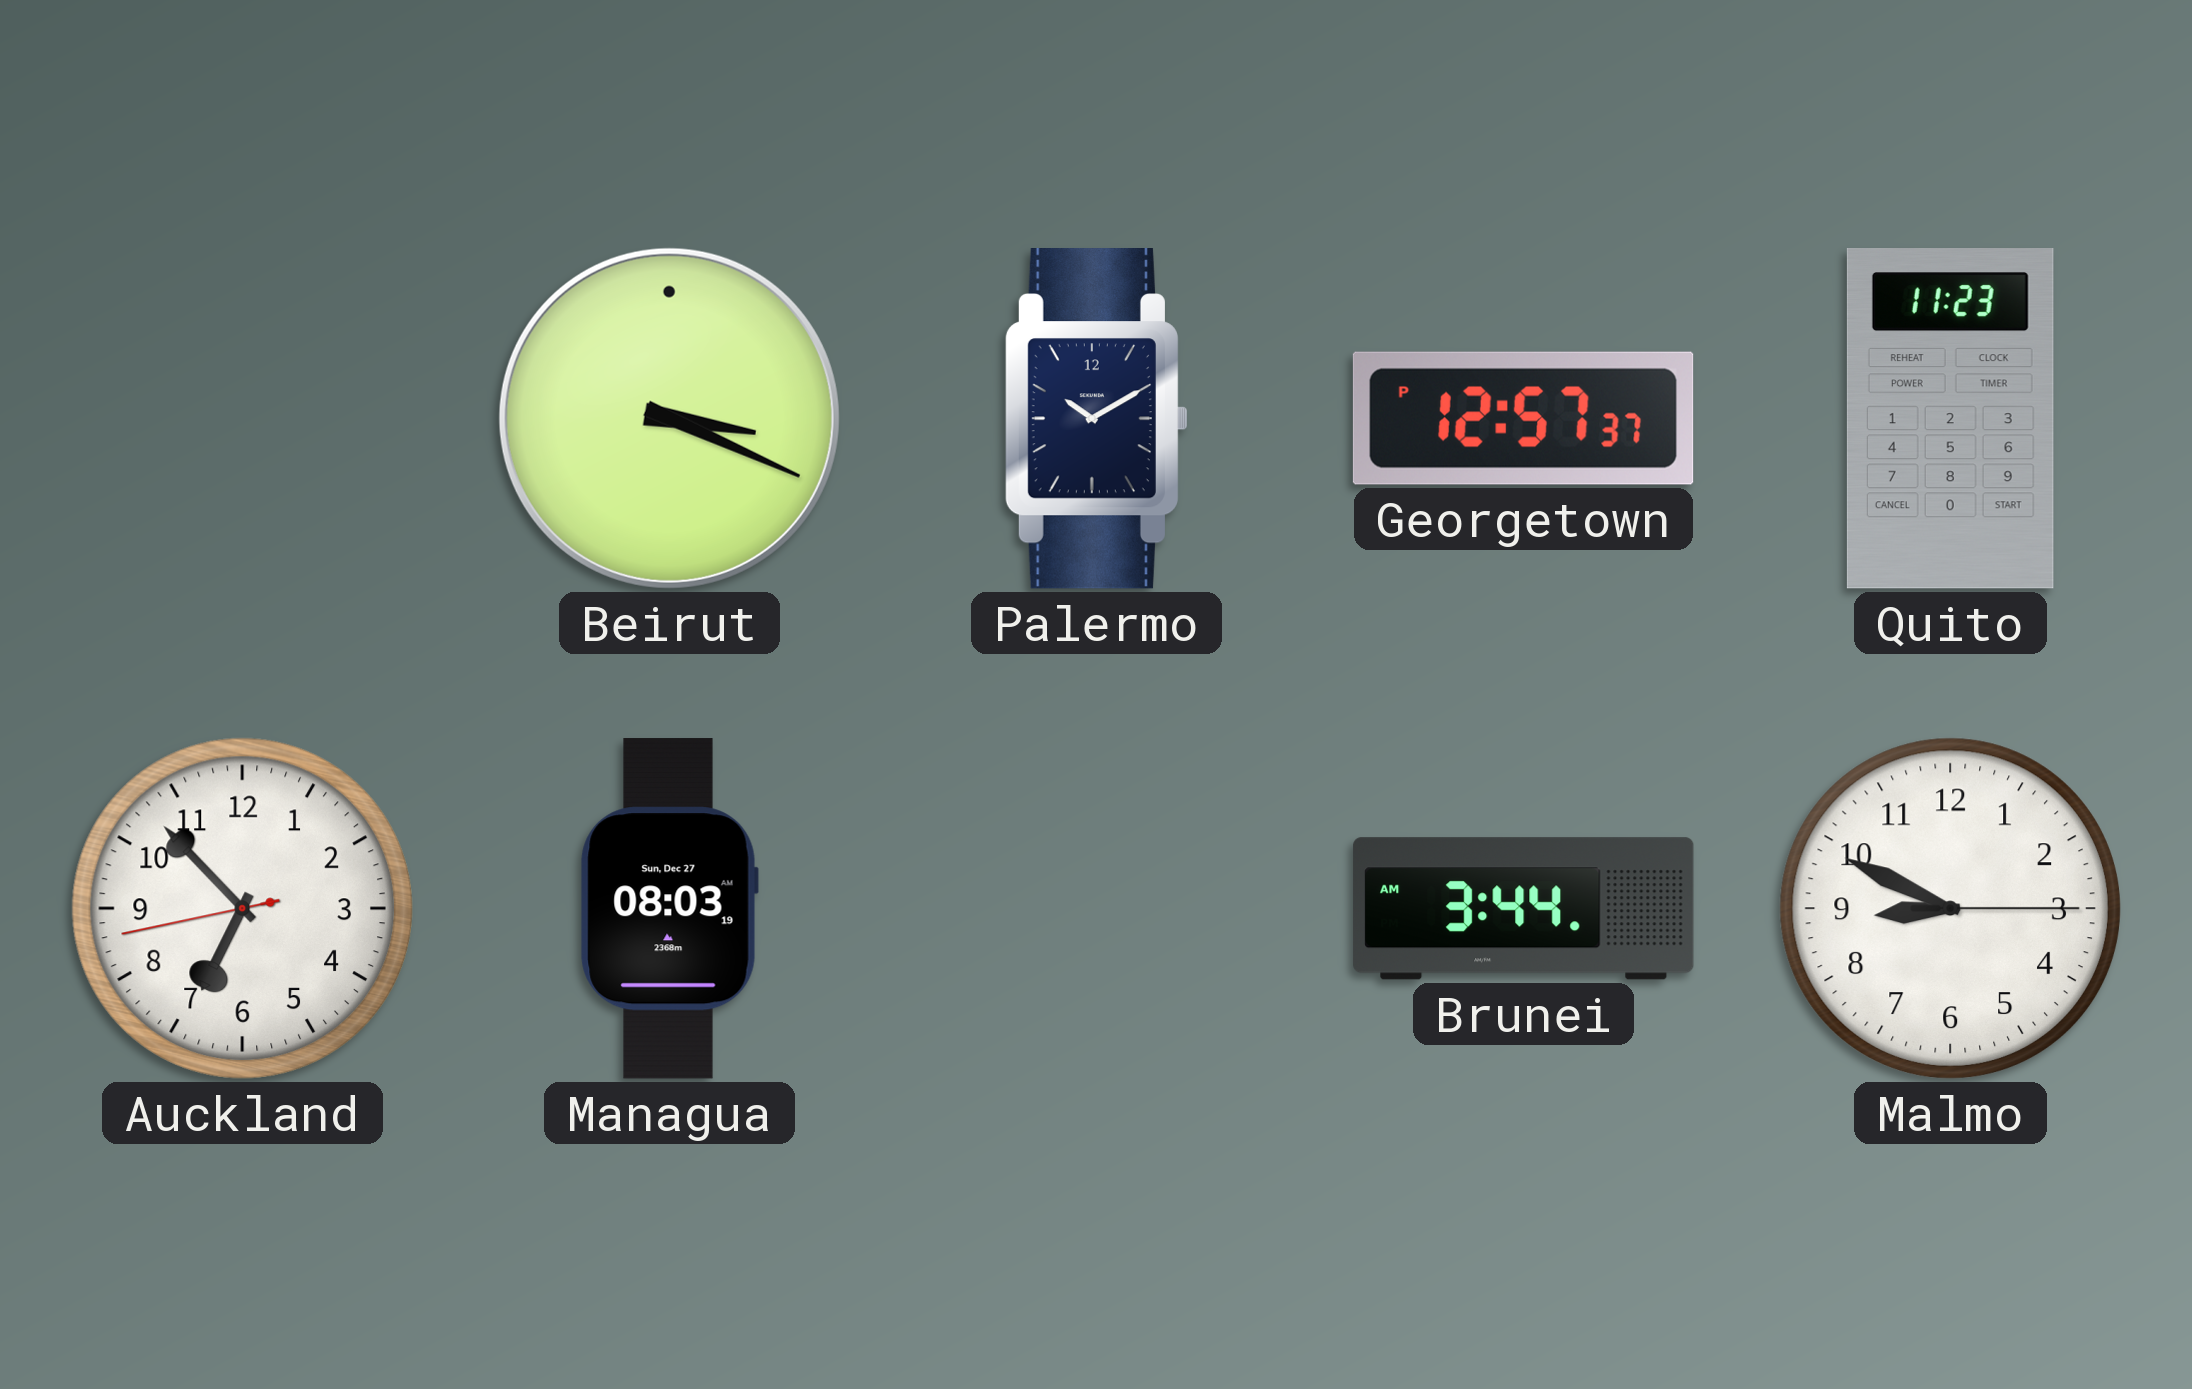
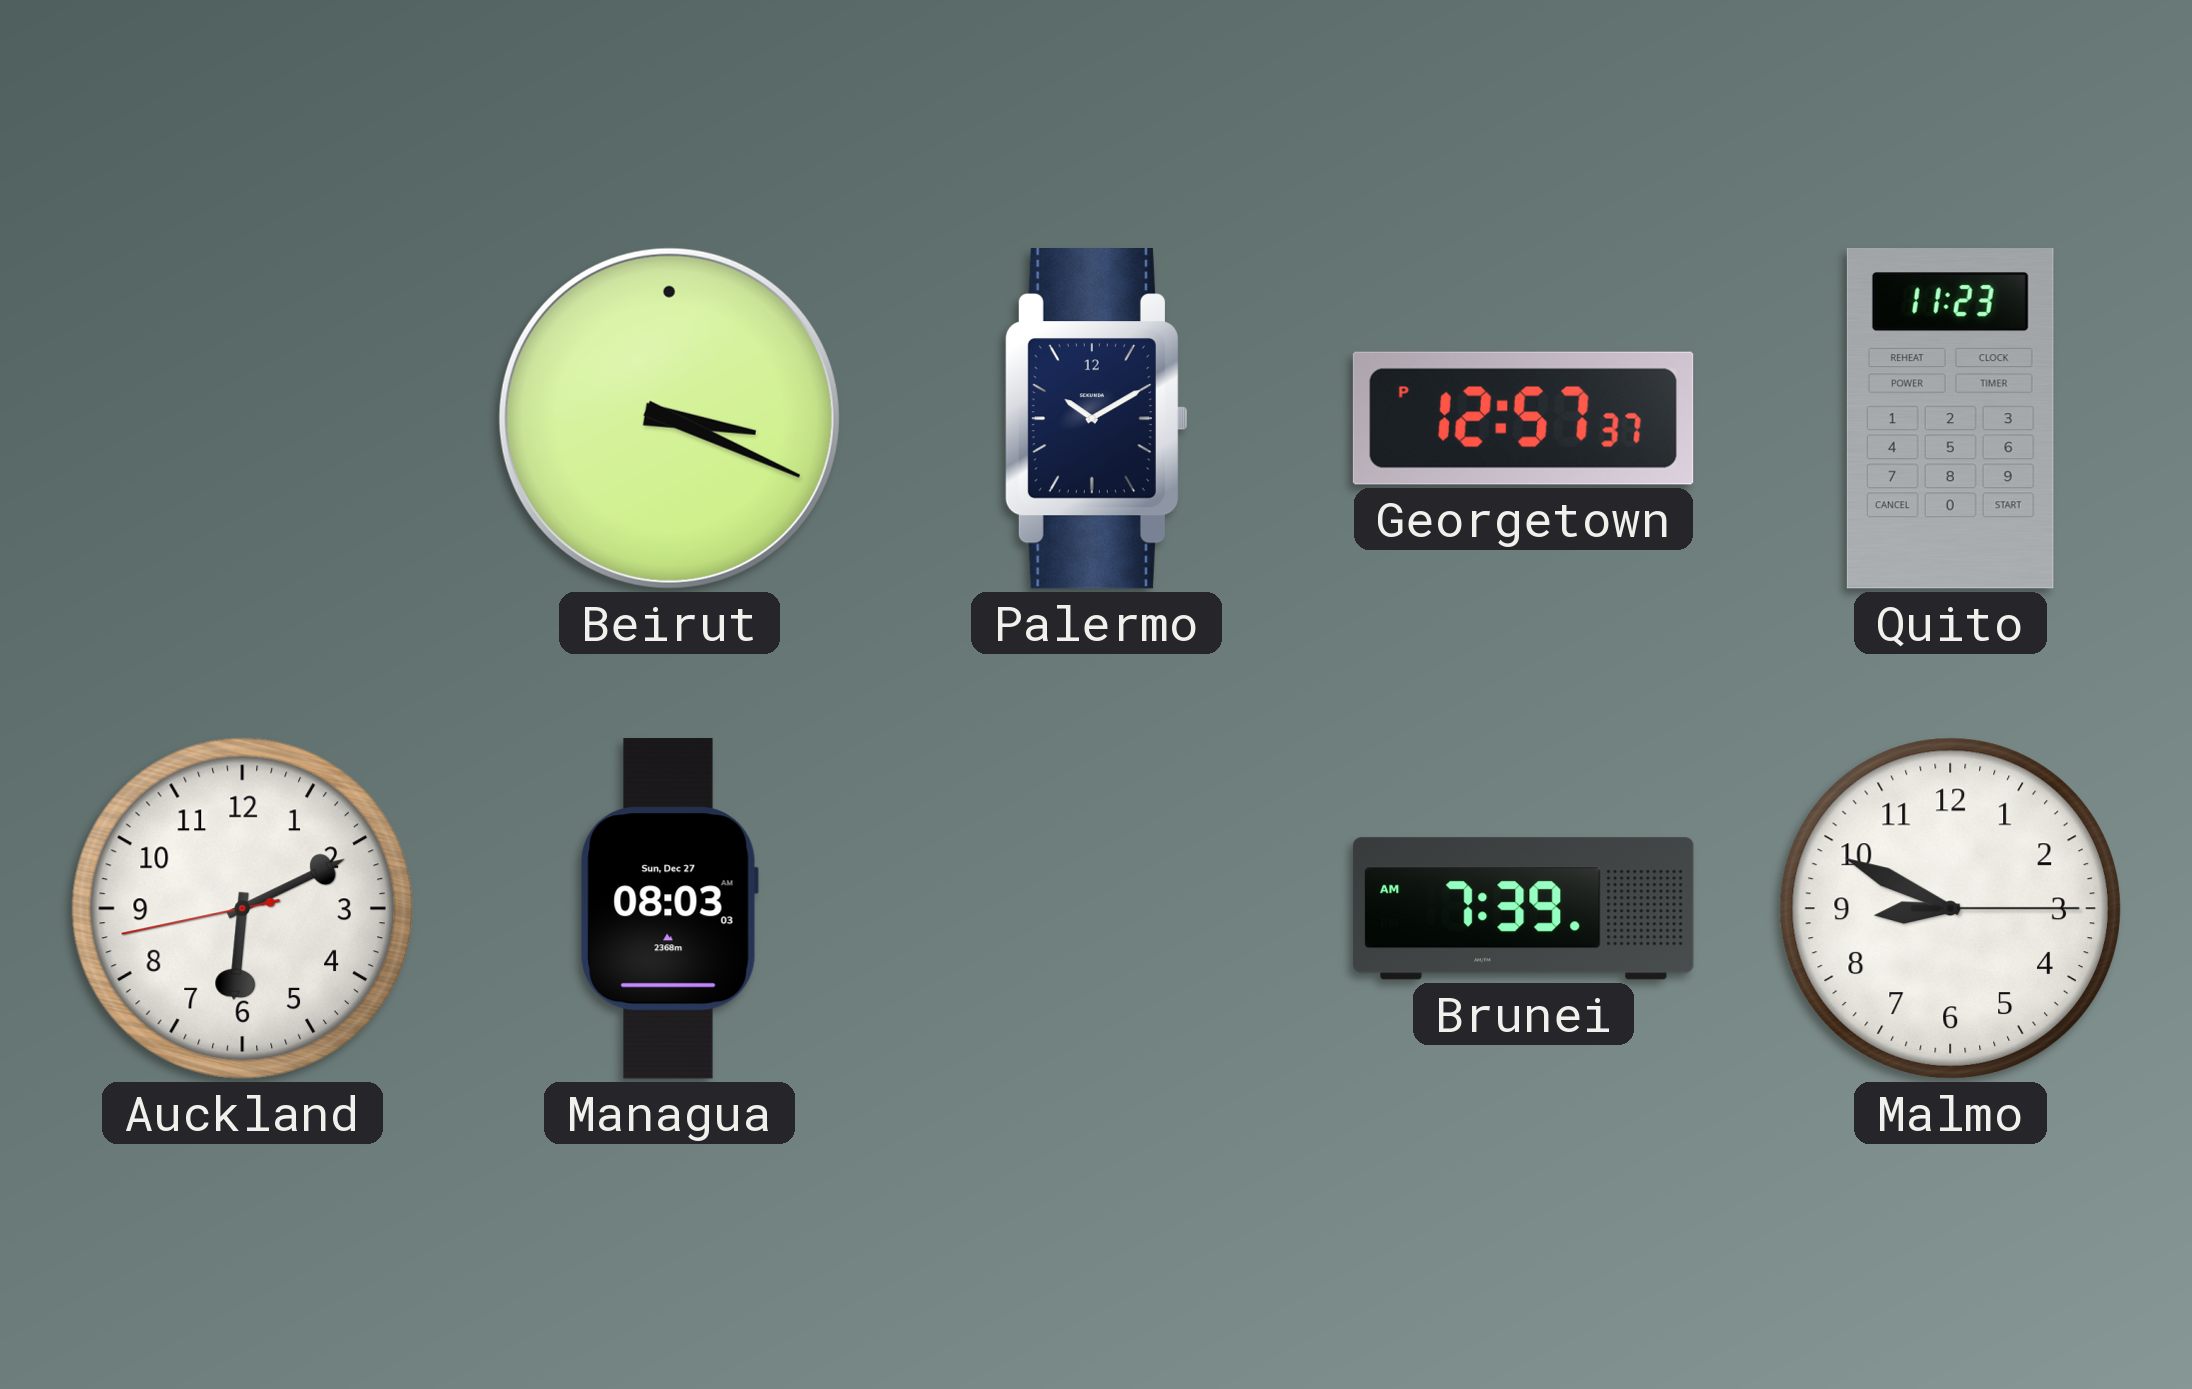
Auckland: 6:52 -> 6:10 (242, 908)
Managua: 08:03:19 -> 08:03:03 (669, 909)
Brunei: 3:44 -> 7:39 (1524, 909)
